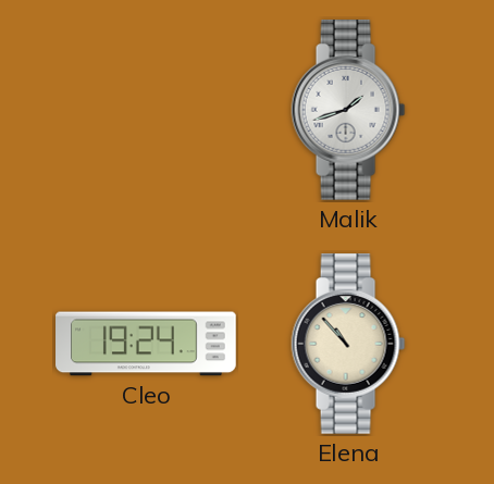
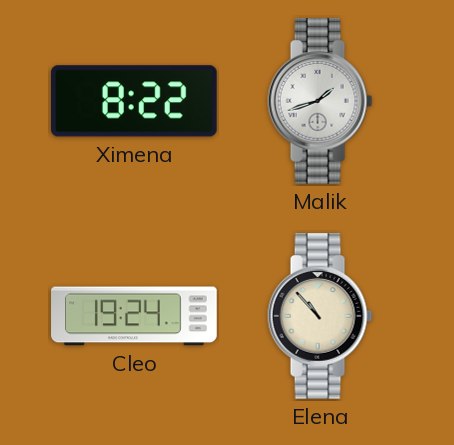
Ximena: none -> 8:22 (134, 101)
